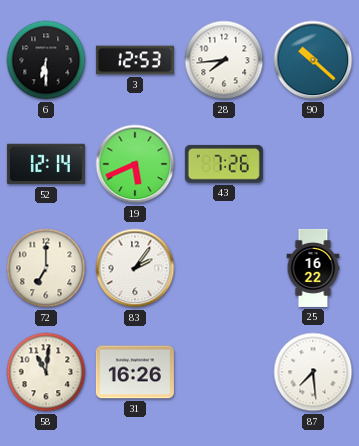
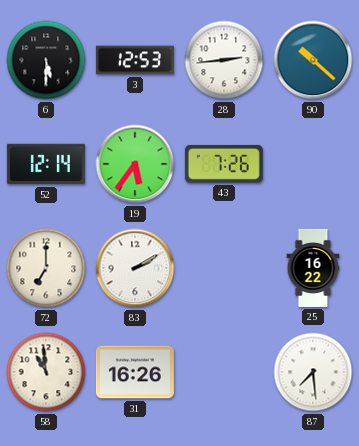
6: 6:30 -> 5:30 (46, 60)
28: 7:44 -> 2:44 (224, 60)
19: 5:41 -> 5:36 (135, 164)
83: 2:06 -> 2:10 (135, 268)
58: 11:01 -> 10:59 (46, 372)
